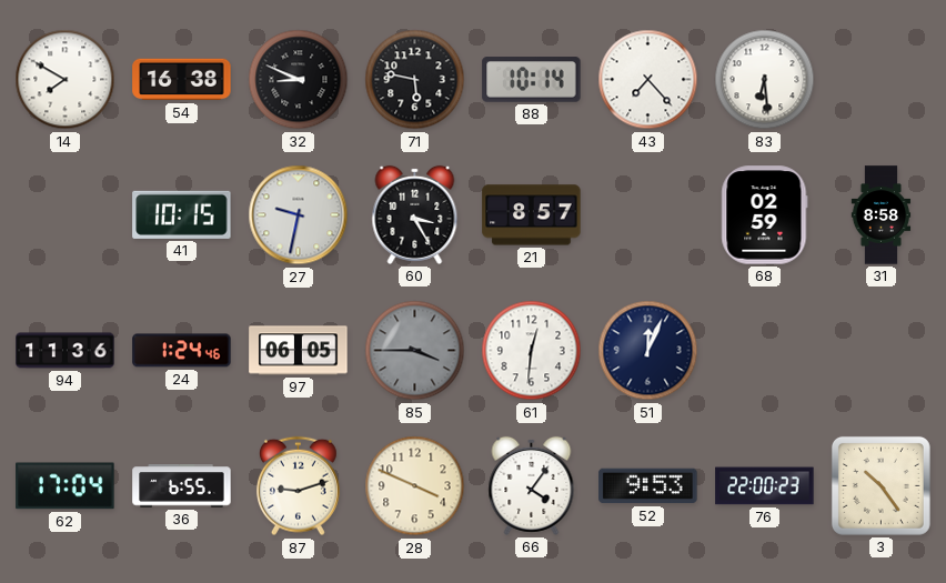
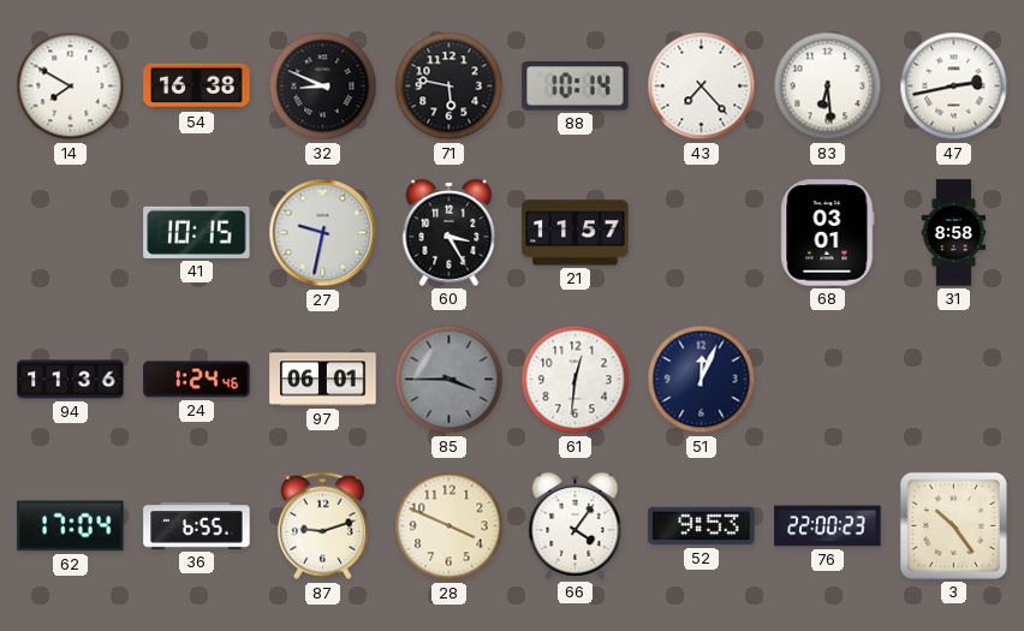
47: none -> 2:43 (954, 87)
21: 8:57 -> 11:57 (576, 233)
68: 02:59 -> 03:01 (828, 233)
97: 06:05 -> 06:01 (323, 380)
